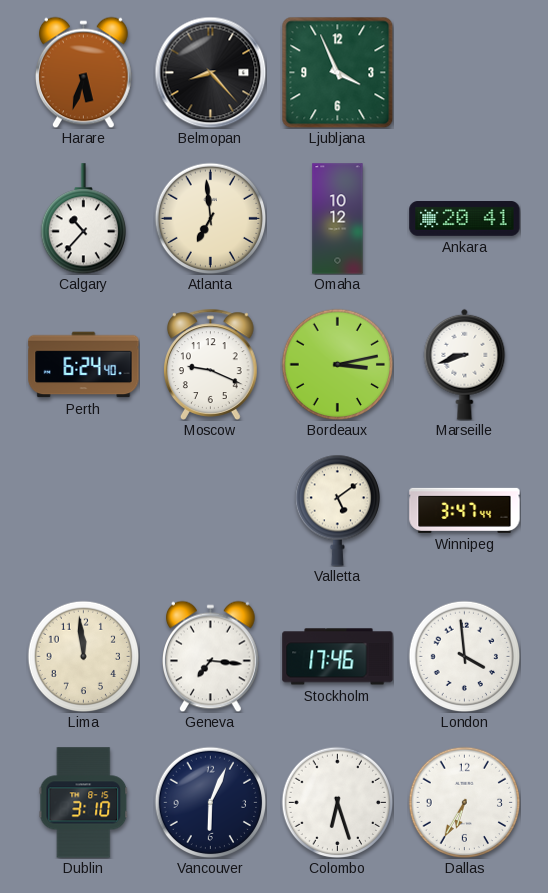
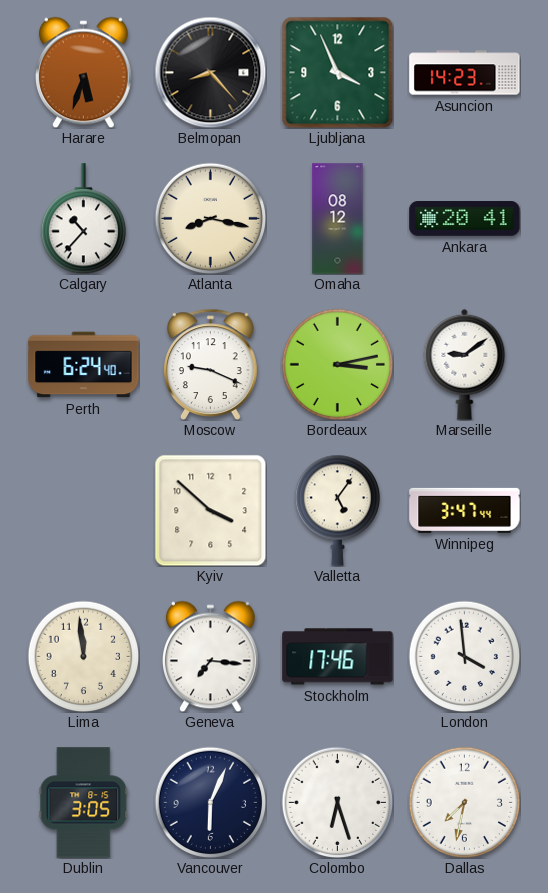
Asuncion: none -> 14:23 (465, 73)
Atlanta: 6:59 -> 8:17 (210, 218)
Omaha: 10:12 -> 08:12 (338, 219)
Marseille: 8:42 -> 9:09 (465, 364)
Kyiv: none -> 3:52 (210, 510)
Valletta: 5:09 -> 5:06 (337, 510)
Dublin: 3:10 -> 3:05 (84, 803)
Dallas: 6:35 -> 7:32 (464, 802)
